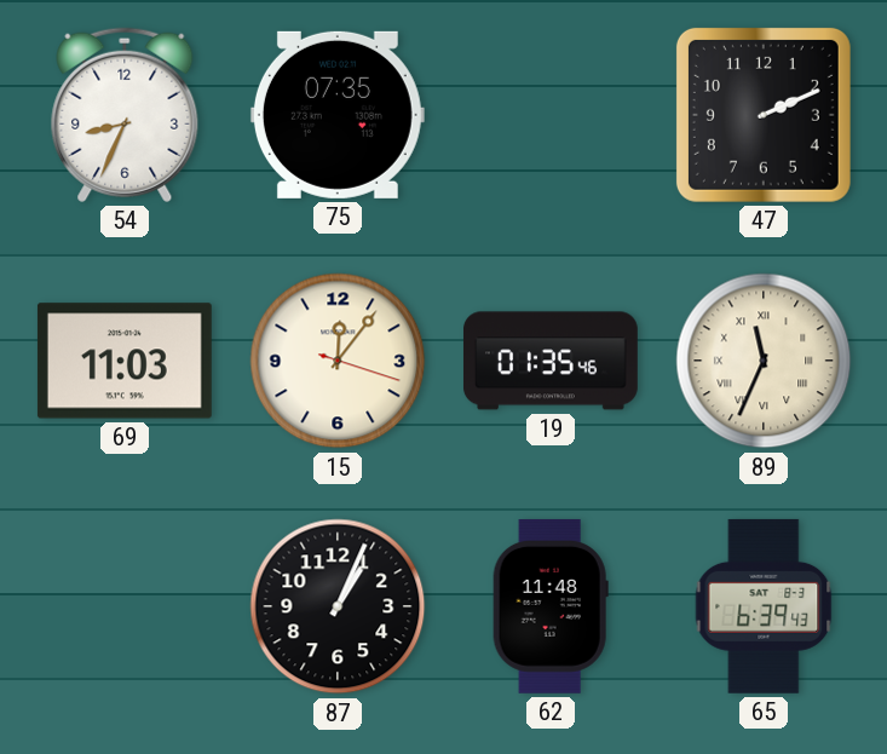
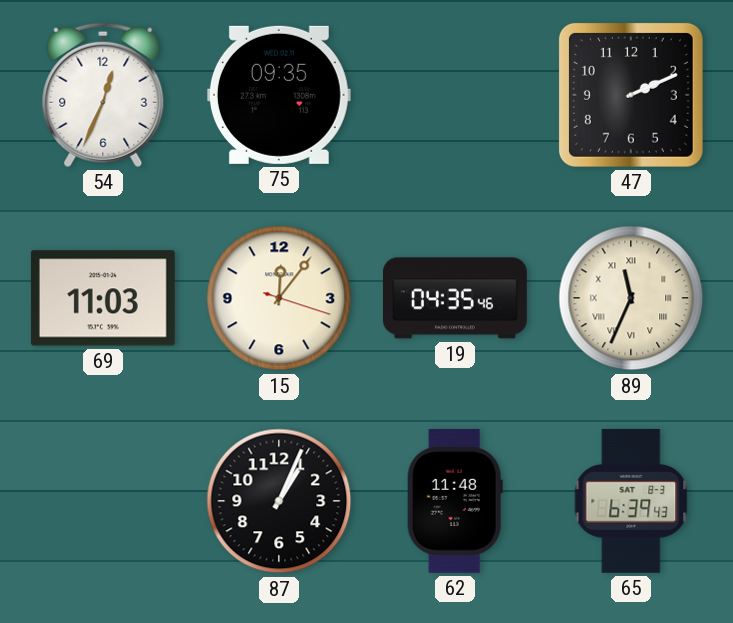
54: 8:34 -> 12:34 (103, 95)
75: 07:35 -> 09:35 (279, 95)
19: 01:35 -> 04:35 (455, 298)
